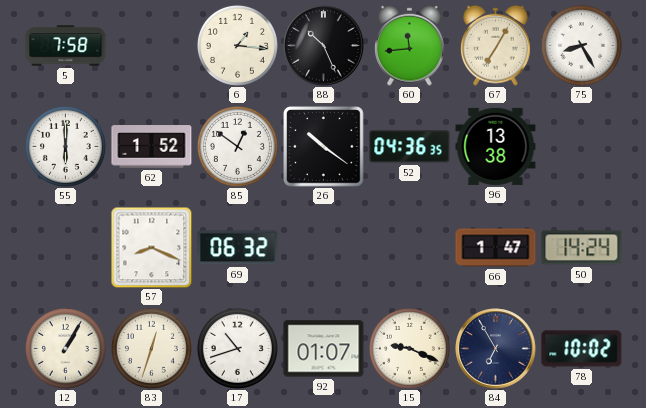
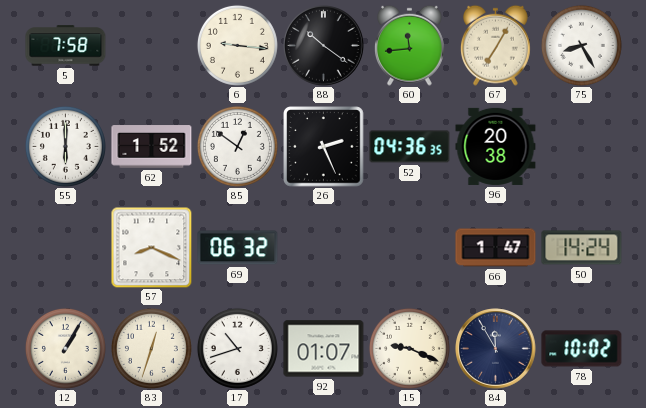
6: 1:16 -> 9:16 (237, 45)
88: 10:26 -> 10:21 (324, 46)
26: 10:21 -> 2:26 (324, 147)
96: 13:38 -> 20:38 (496, 146)
84: 6:55 -> 11:55 (496, 349)
